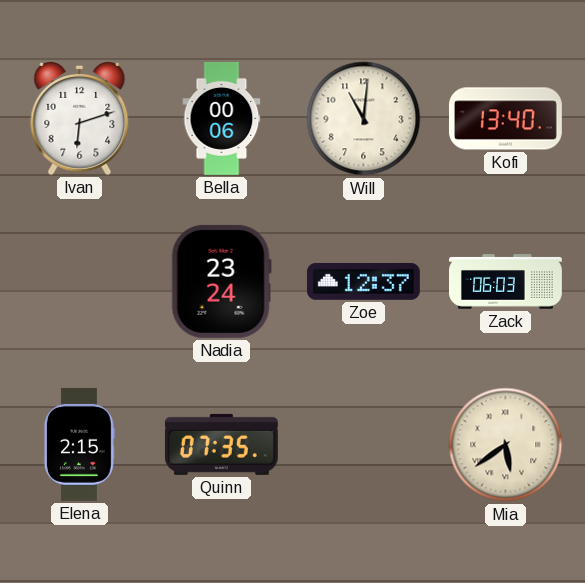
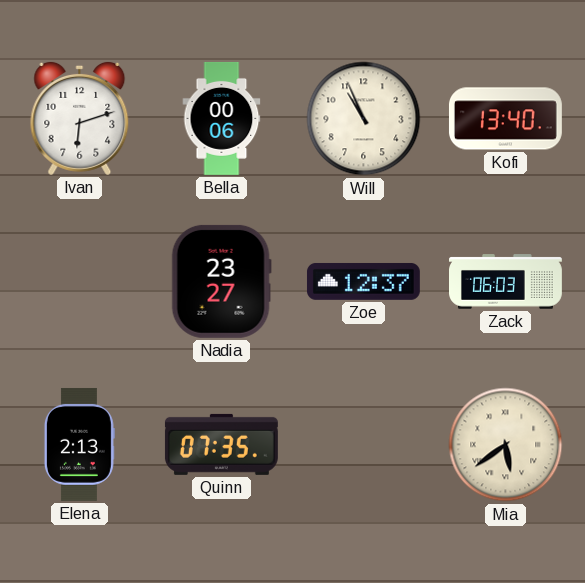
Will: 11:01 -> 10:56 (364, 119)
Nadia: 23:24 -> 23:27 (221, 281)
Elena: 2:15 -> 2:13 (79, 444)
